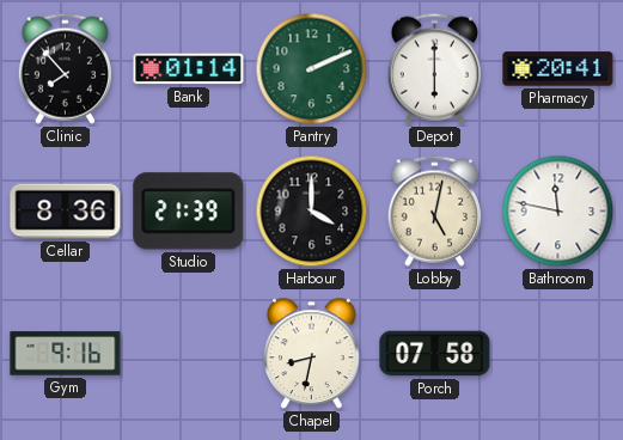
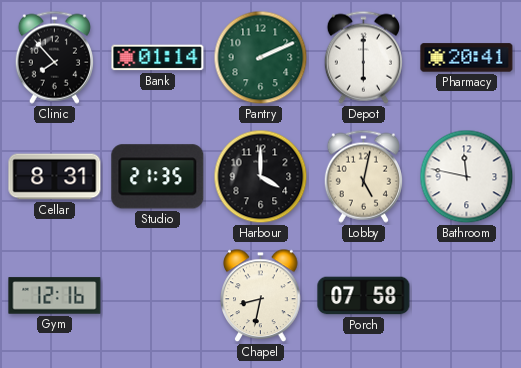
Cellar: 8:36 -> 8:31 (55, 177)
Studio: 21:39 -> 21:35 (158, 177)
Gym: 9:16 -> 12:16 (55, 296)
